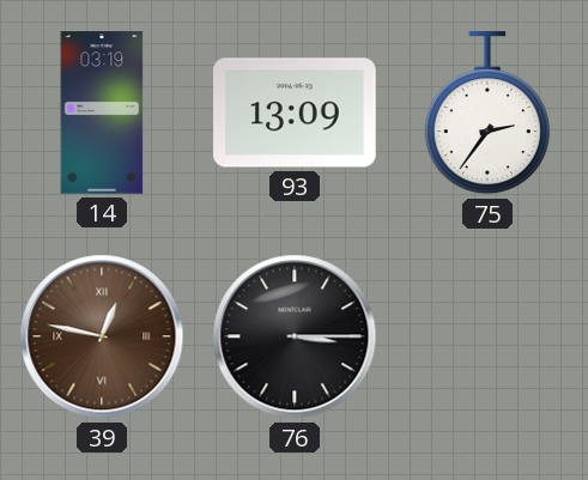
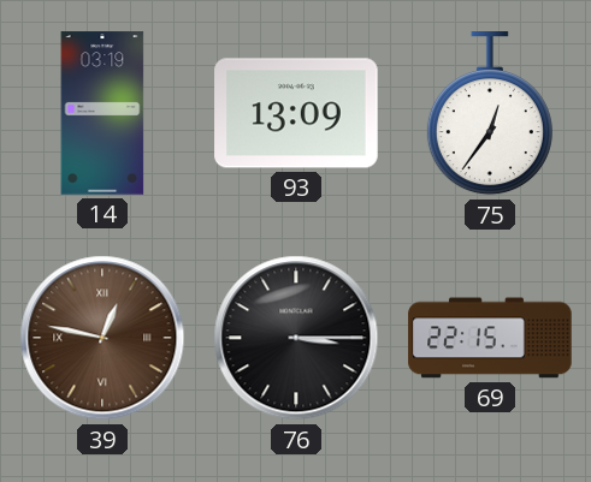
75: 2:36 -> 12:36 (490, 114)
69: none -> 22:15 (490, 338)
